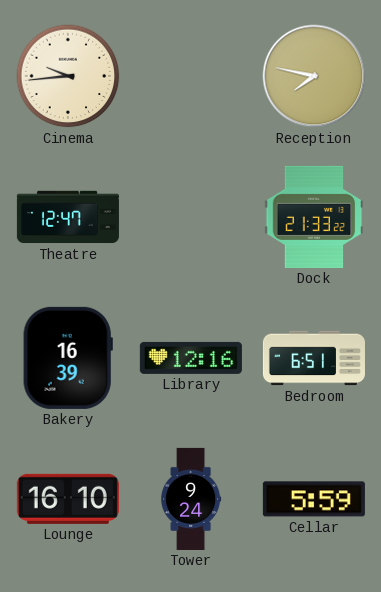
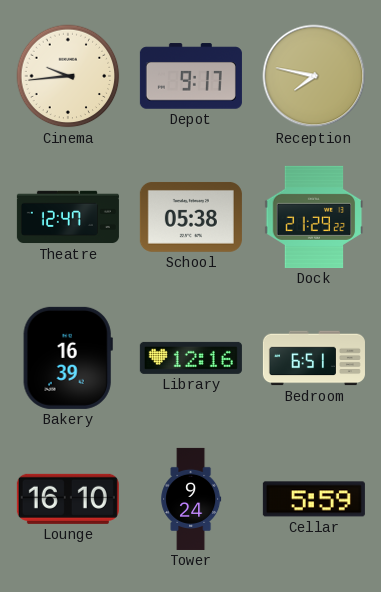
Depot: none -> 9:17 (191, 76)
School: none -> 05:38 (191, 217)
Dock: 21:33 -> 21:29 (314, 217)
